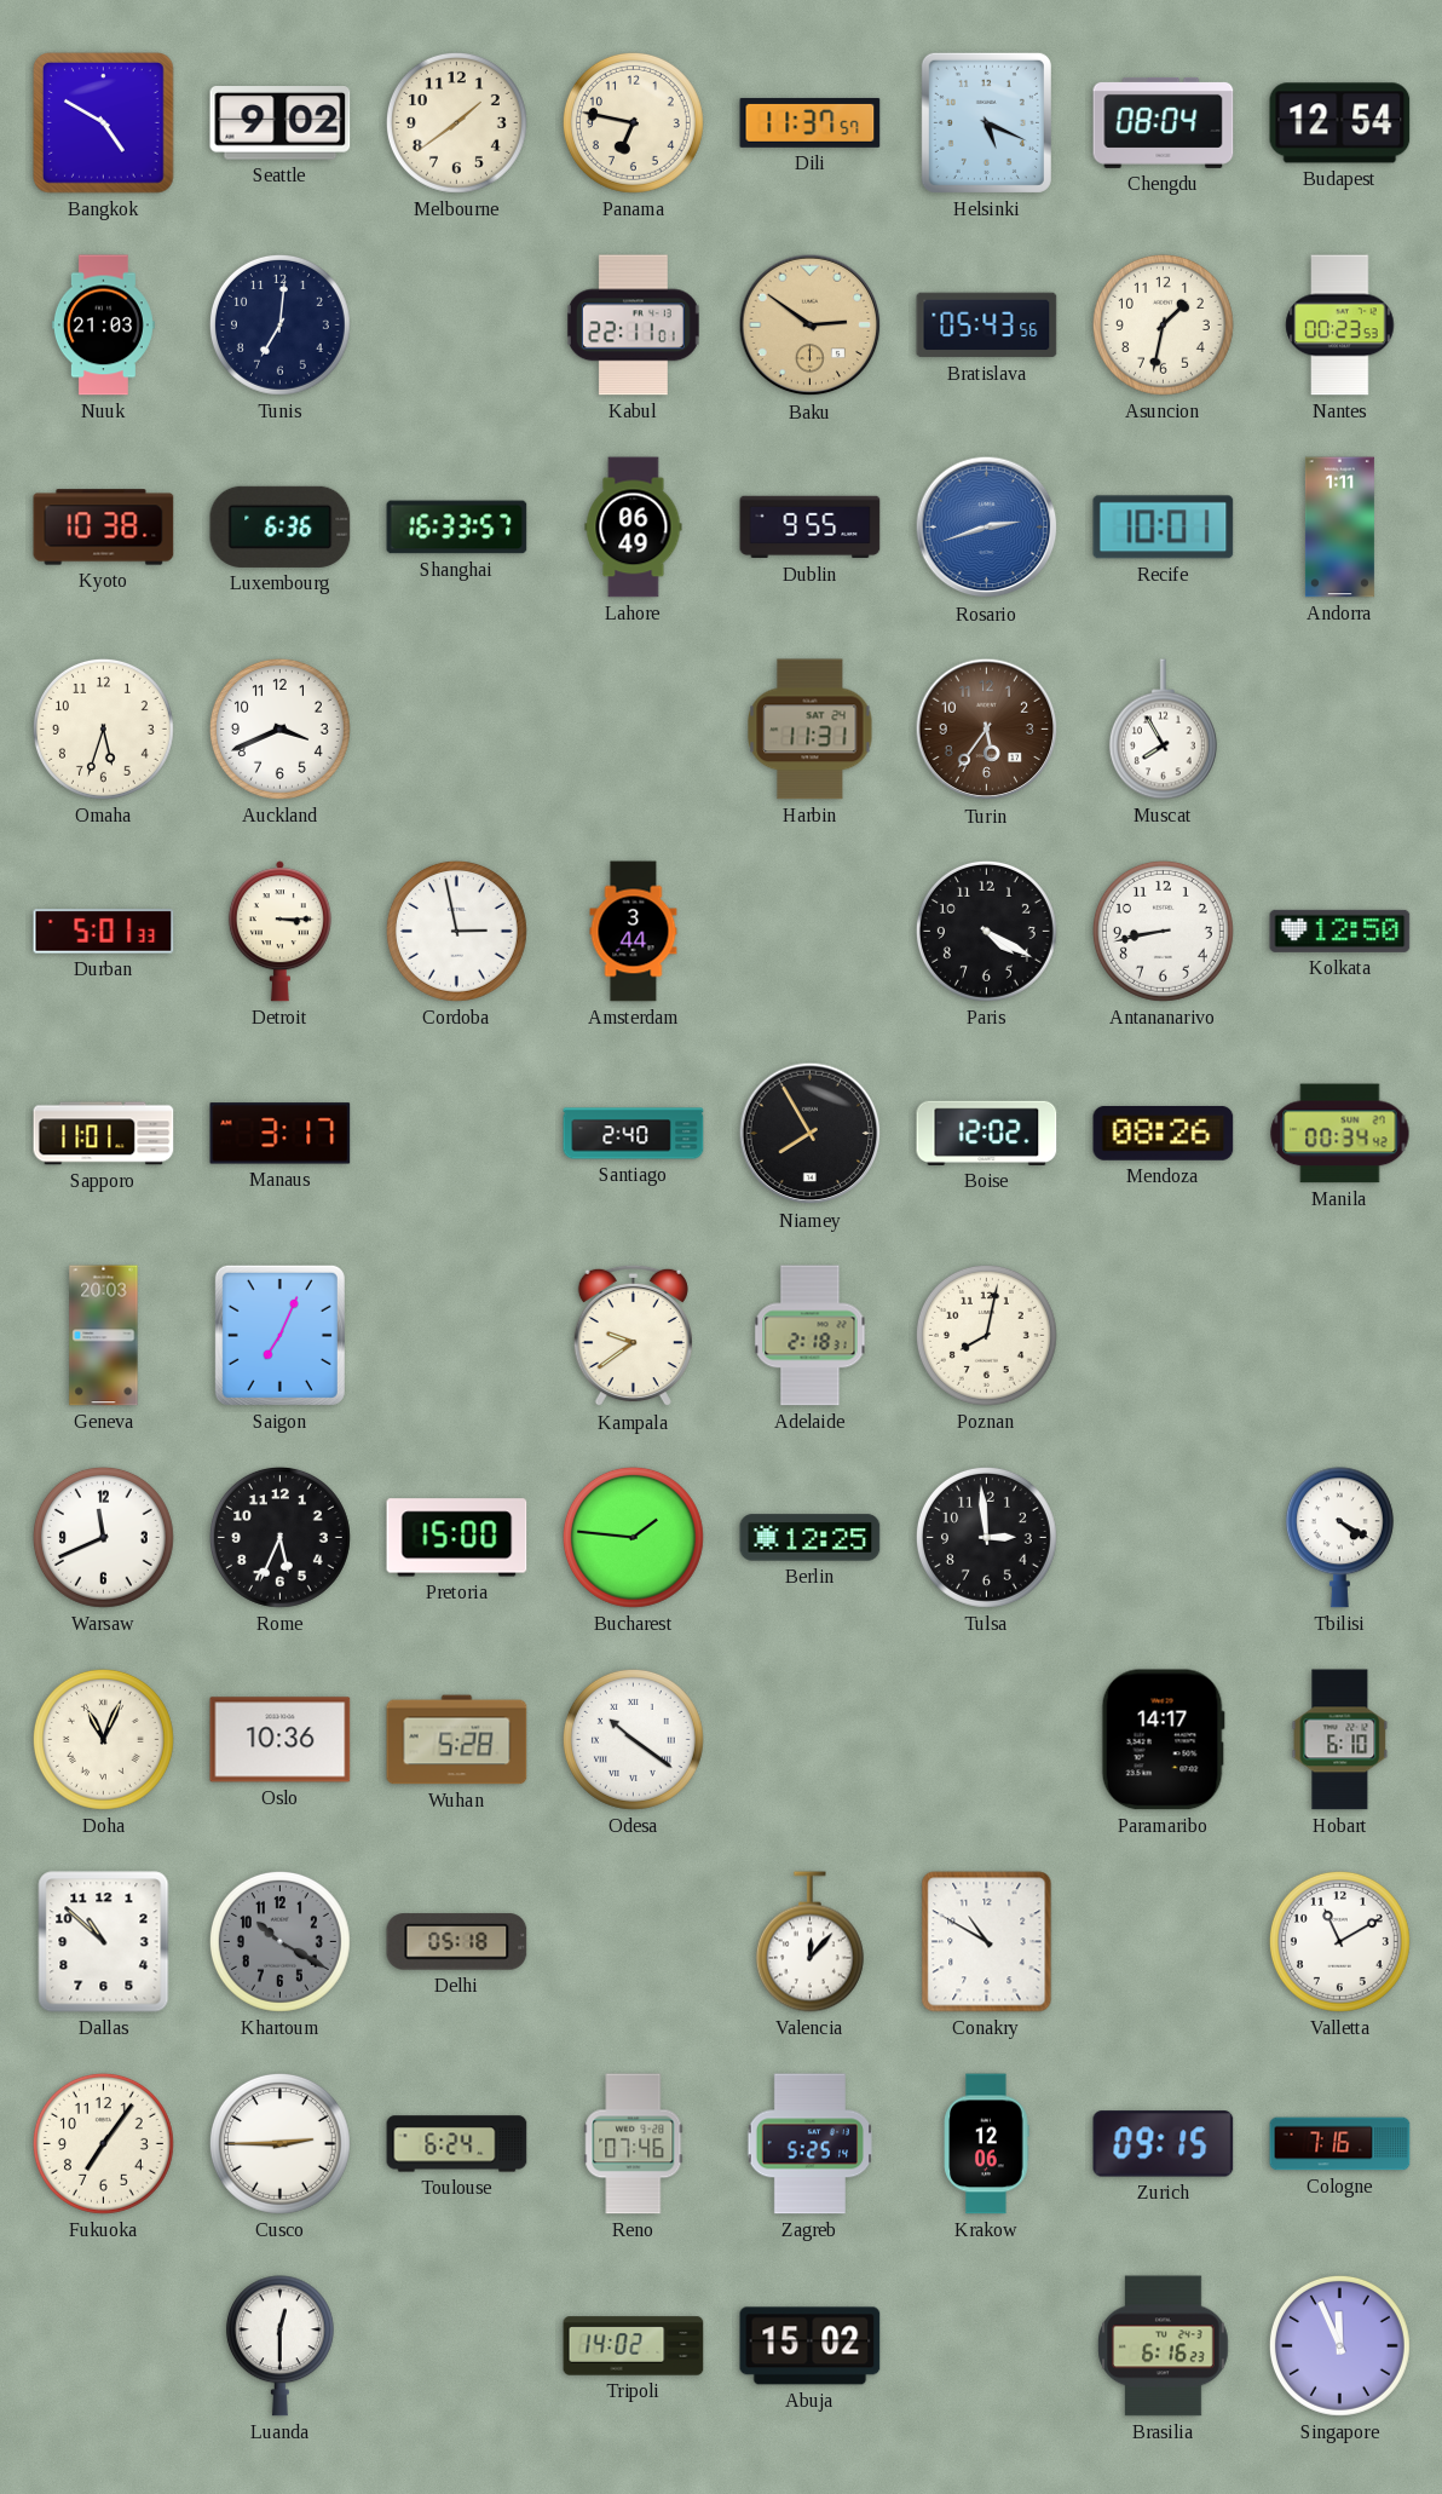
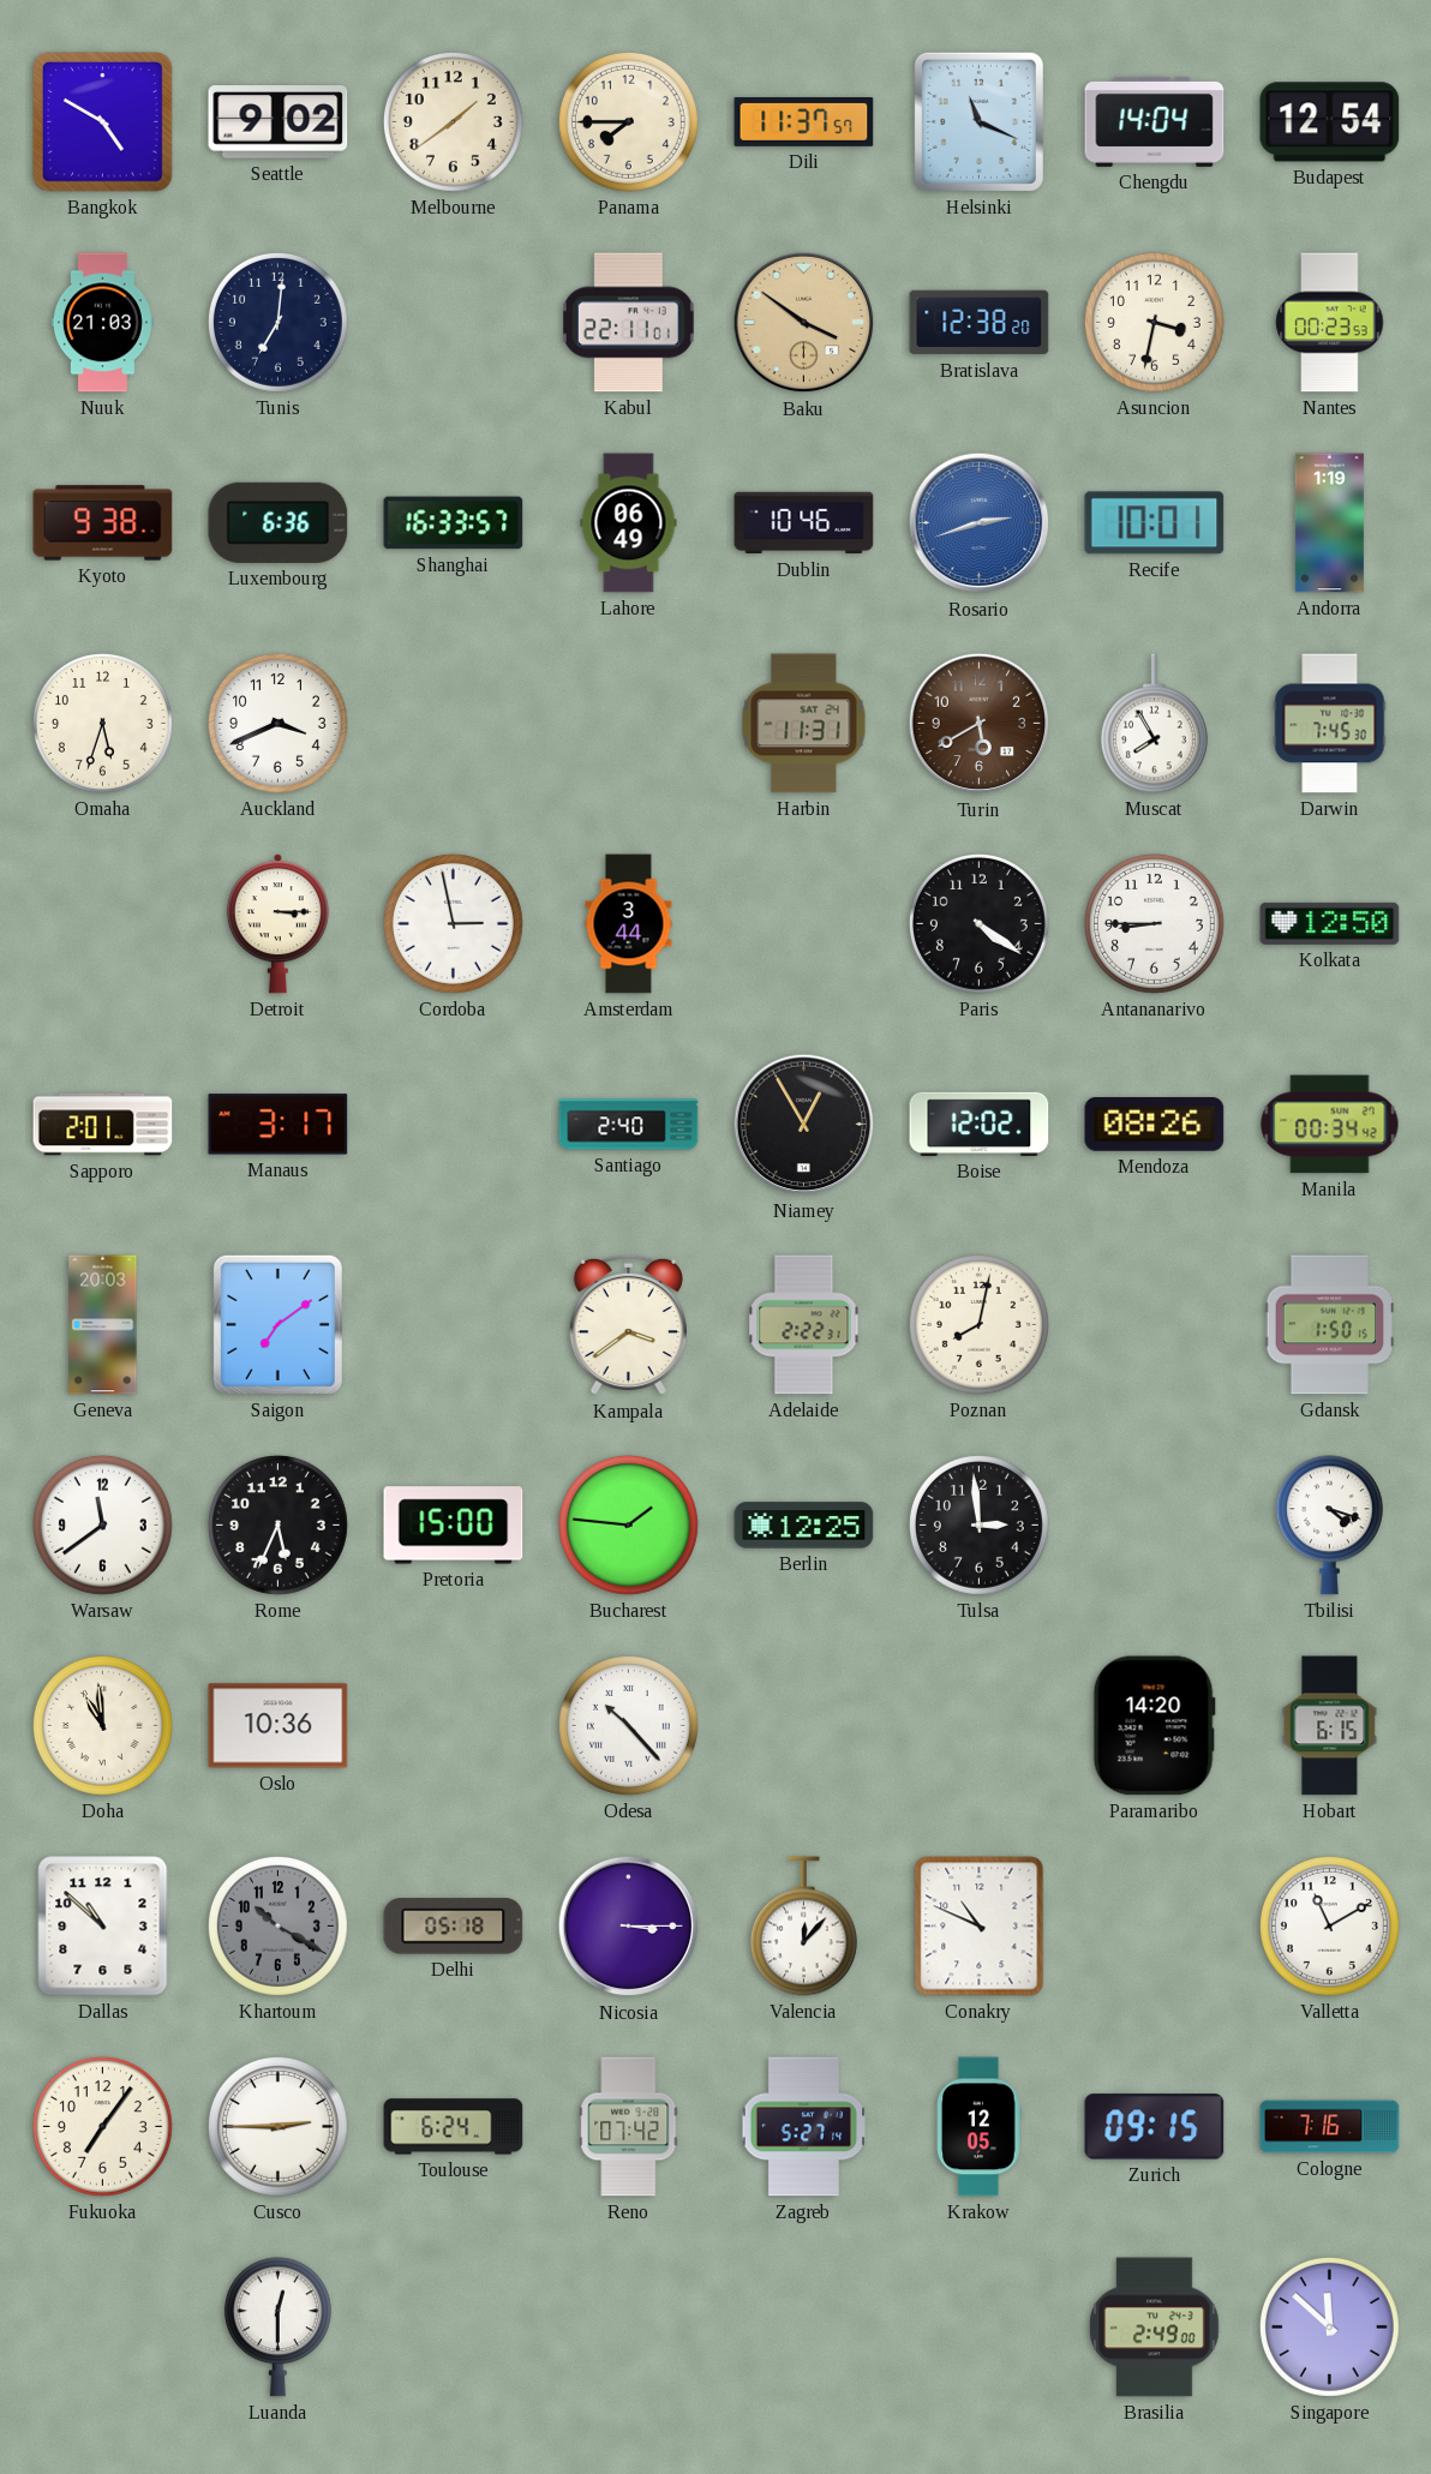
Panama: 6:47 -> 7:45 (628, 121)
Helsinki: 5:19 -> 11:19 (978, 121)
Chengdu: 08:04 -> 14:04 (1155, 121)
Baku: 2:51 -> 3:51 (804, 323)
Bratislava: 05:43 -> 12:38 (980, 323)
Asuncion: 1:32 -> 3:32 (1154, 322)
Kyoto: 10:38 -> 9:38 (103, 523)
Dublin: 9:55 -> 10:46 (804, 523)
Andorra: 1:11 -> 1:19 (1329, 523)
Turin: 5:36 -> 5:40 (980, 724)
Darwin: none -> 7:45 (1330, 724)
Durban: 5:01 -> none (104, 932)
Paris: 4:20 -> 4:21 (978, 923)
Antananarivo: 8:43 -> 8:45 (1154, 923)
Sapporo: 11:01 -> 2:01 (103, 1125)
Niamey: 7:55 -> 12:55 (804, 1125)
Saigon: 7:04 -> 7:09 (277, 1324)
Kampala: 9:39 -> 3:39 (628, 1325)
Adelaide: 2:18 -> 2:22 (804, 1325)
Gdansk: none -> 1:50 (1330, 1325)
Warsaw: 11:41 -> 11:39 (102, 1524)
Tbilisi: 4:20 -> 4:18 (1329, 1526)
Doha: 11:04 -> 10:59 (102, 1725)
Wuhan: 5:28 -> none (457, 1740)
Odesa: 10:21 -> 10:23 (628, 1725)
Paramaribo: 14:17 -> 14:20 (1154, 1726)
Hobart: 6:10 -> 6:15 (1330, 1726)
Nicosia: none -> 3:15 (629, 1927)
Conakry: 10:50 -> 10:49 (980, 1927)
Reno: 07:46 -> 07:42 (629, 2127)
Zagreb: 5:25 -> 5:27 (803, 2127)
Krakow: 12:06 -> 12:05 (978, 2127)
Tripoli: 14:02 -> none (634, 2346)
Abuja: 15:02 -> none (811, 2346)
Brasilia: 6:16 -> 2:49 (1155, 2328)
Singapore: 11:56 -> 11:52 (1329, 2326)
